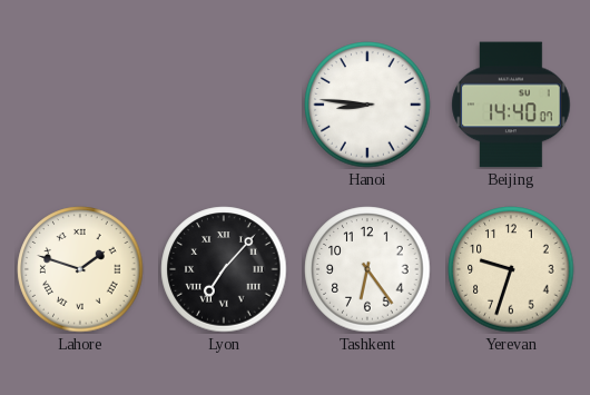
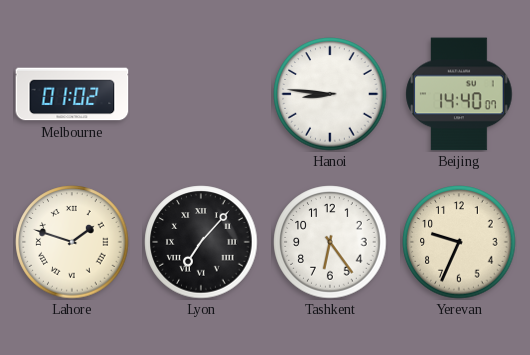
Melbourne: none -> 01:02 (72, 94)
Yerevan: 9:33 -> 9:34 (459, 242)
